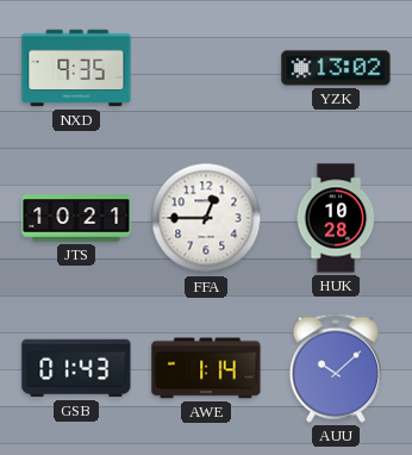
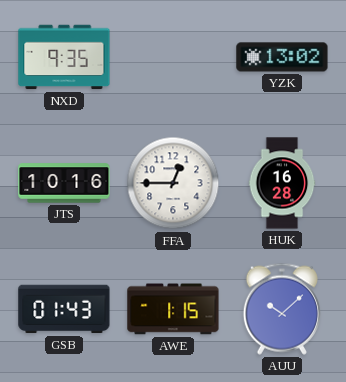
JTS: 10:21 -> 10:16 (64, 183)
HUK: 10:28 -> 16:28 (282, 183)
AWE: 1:14 -> 1:15 (173, 309)
